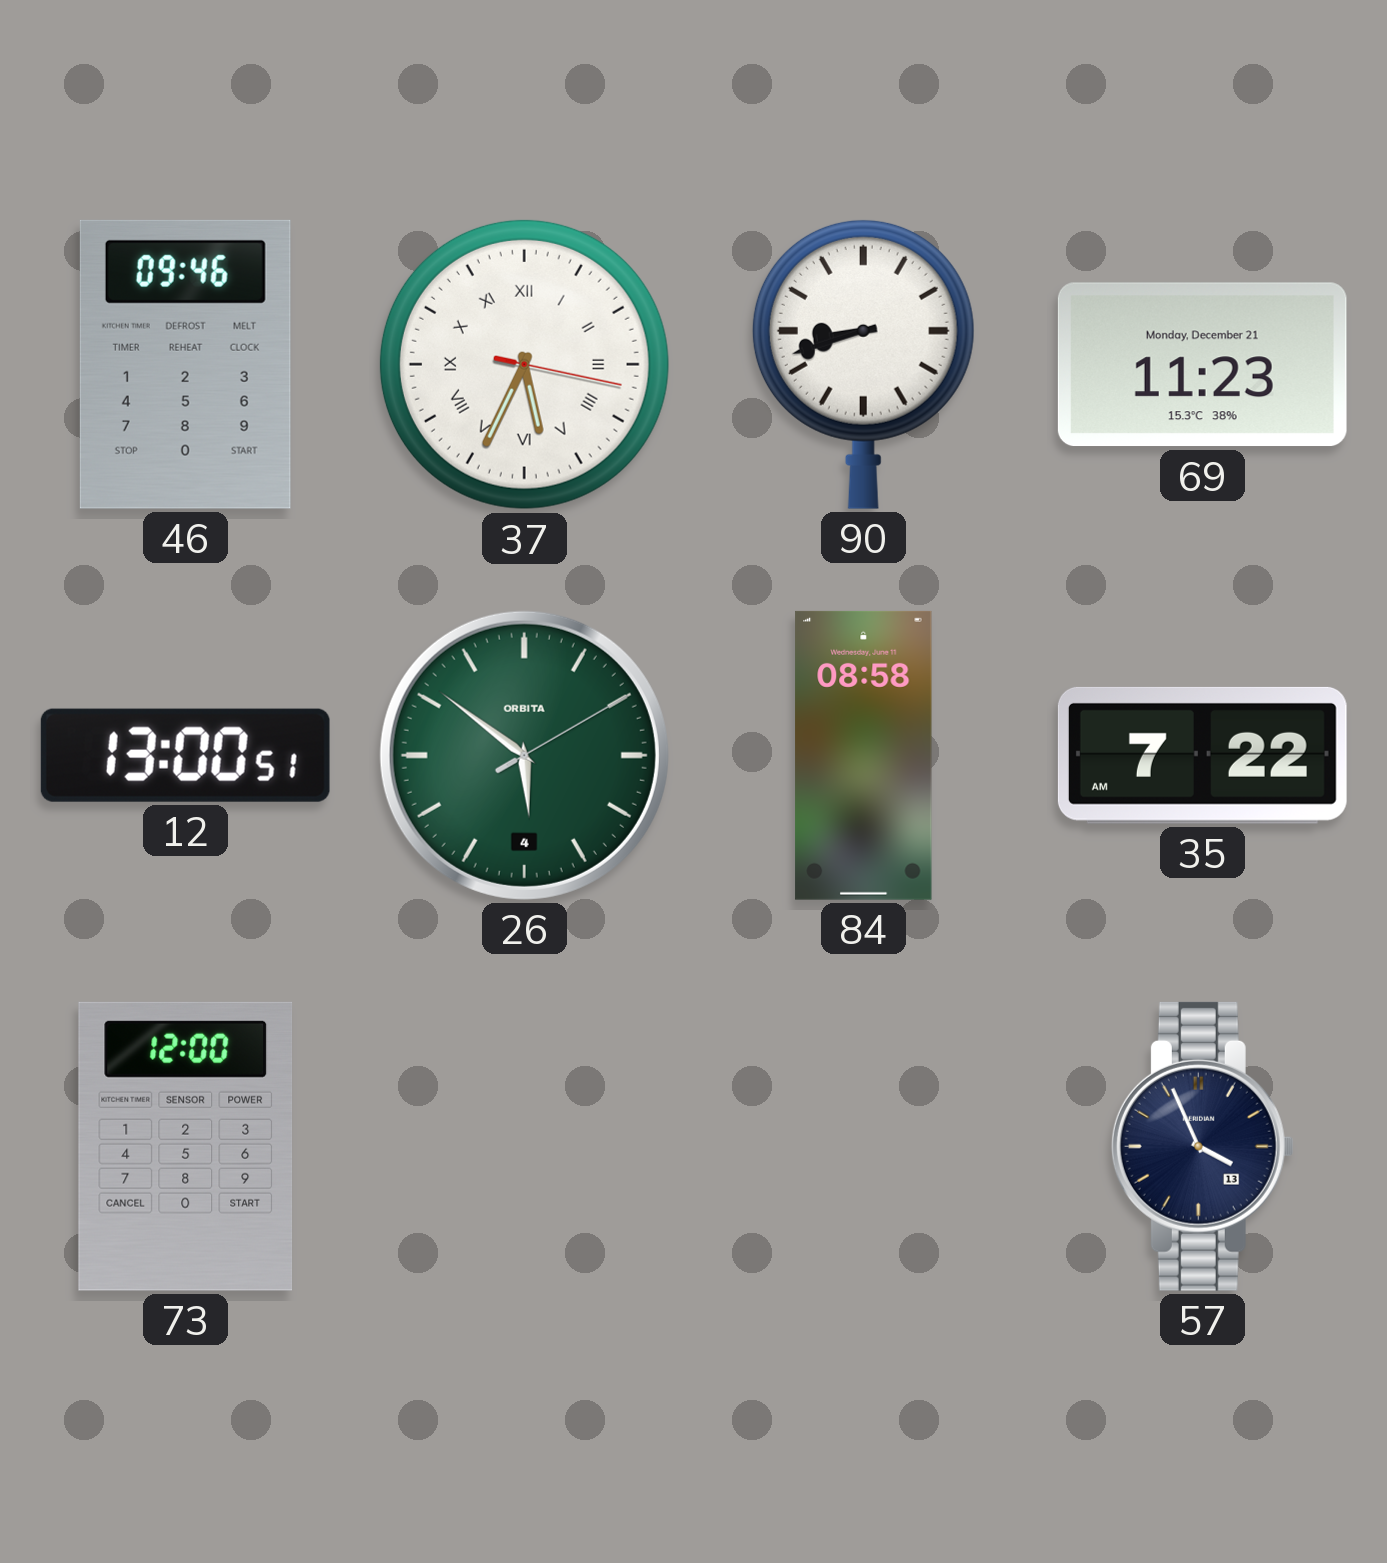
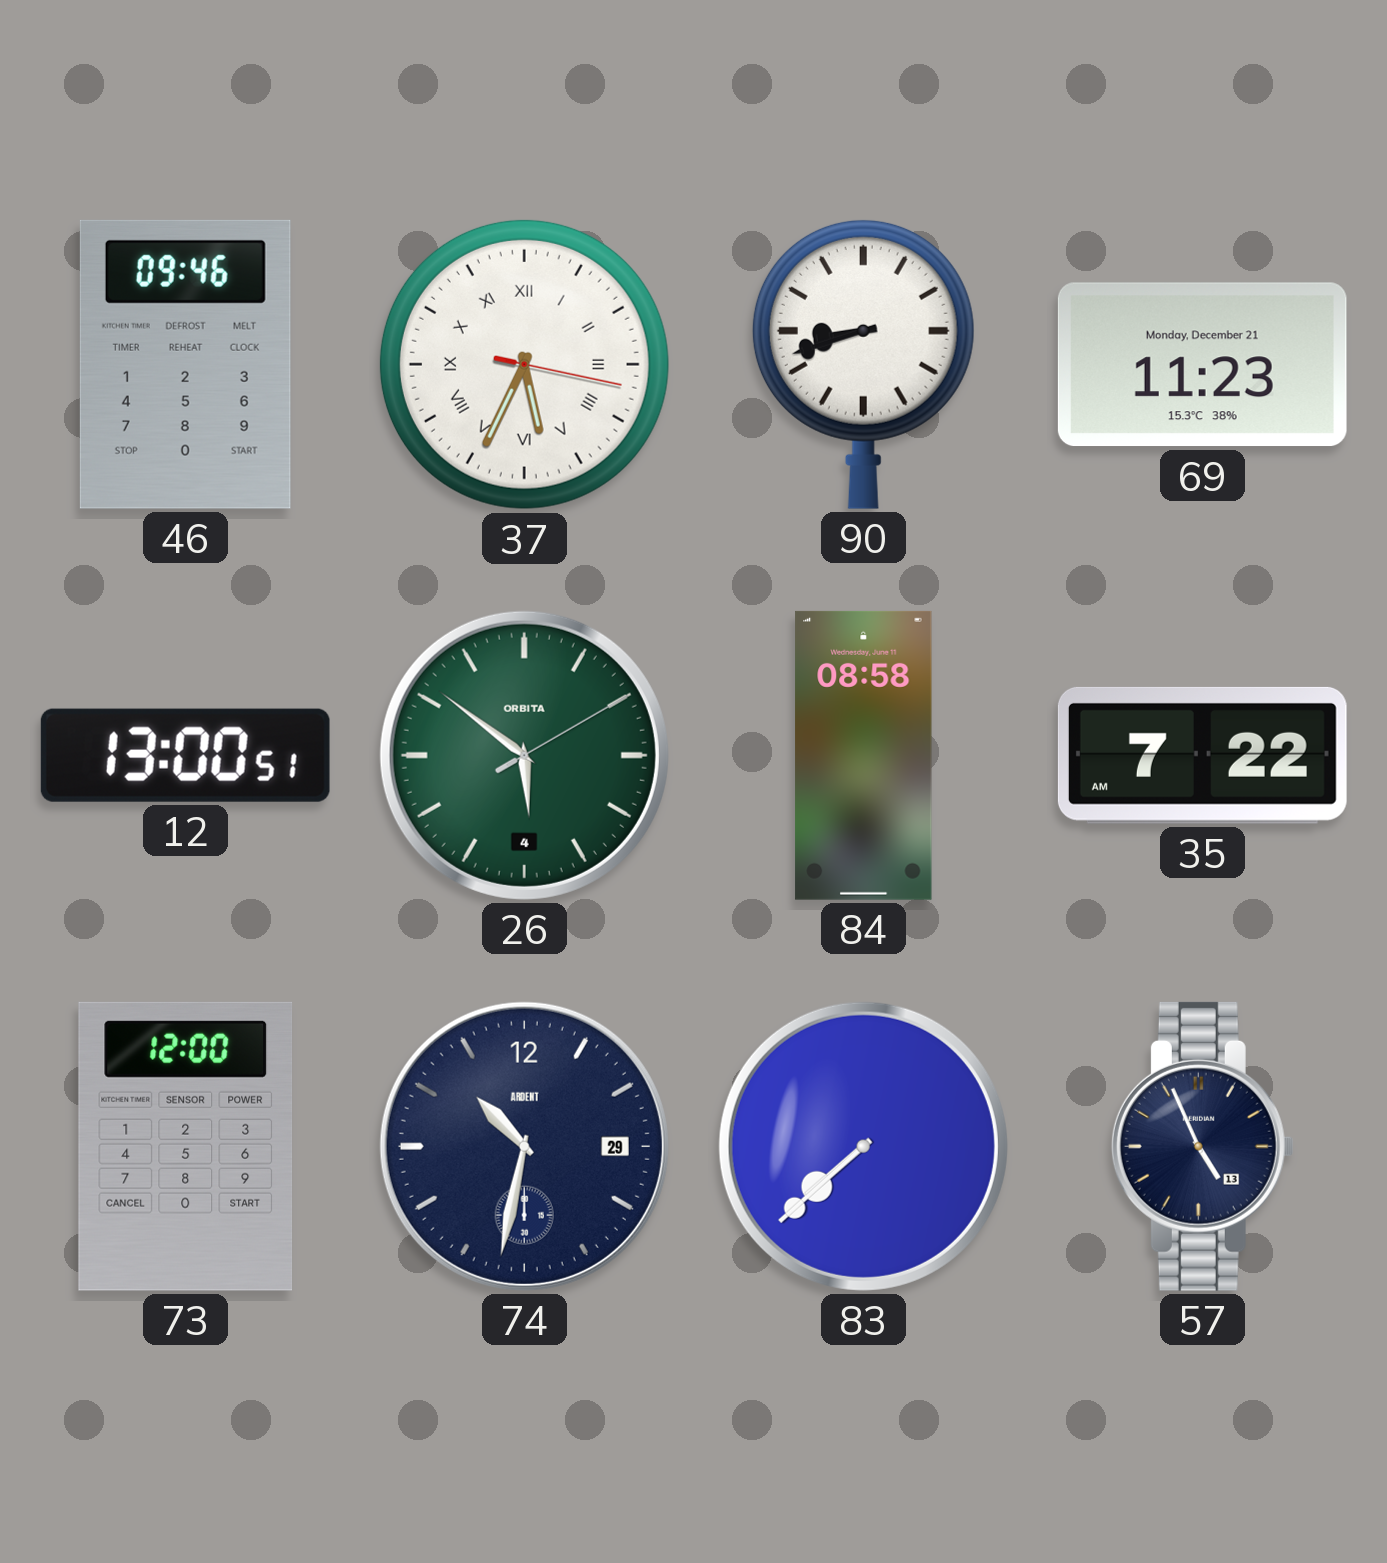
74: none -> 10:32 (524, 1146)
83: none -> 7:38 (863, 1146)
57: 3:56 -> 4:56 (1202, 1146)
